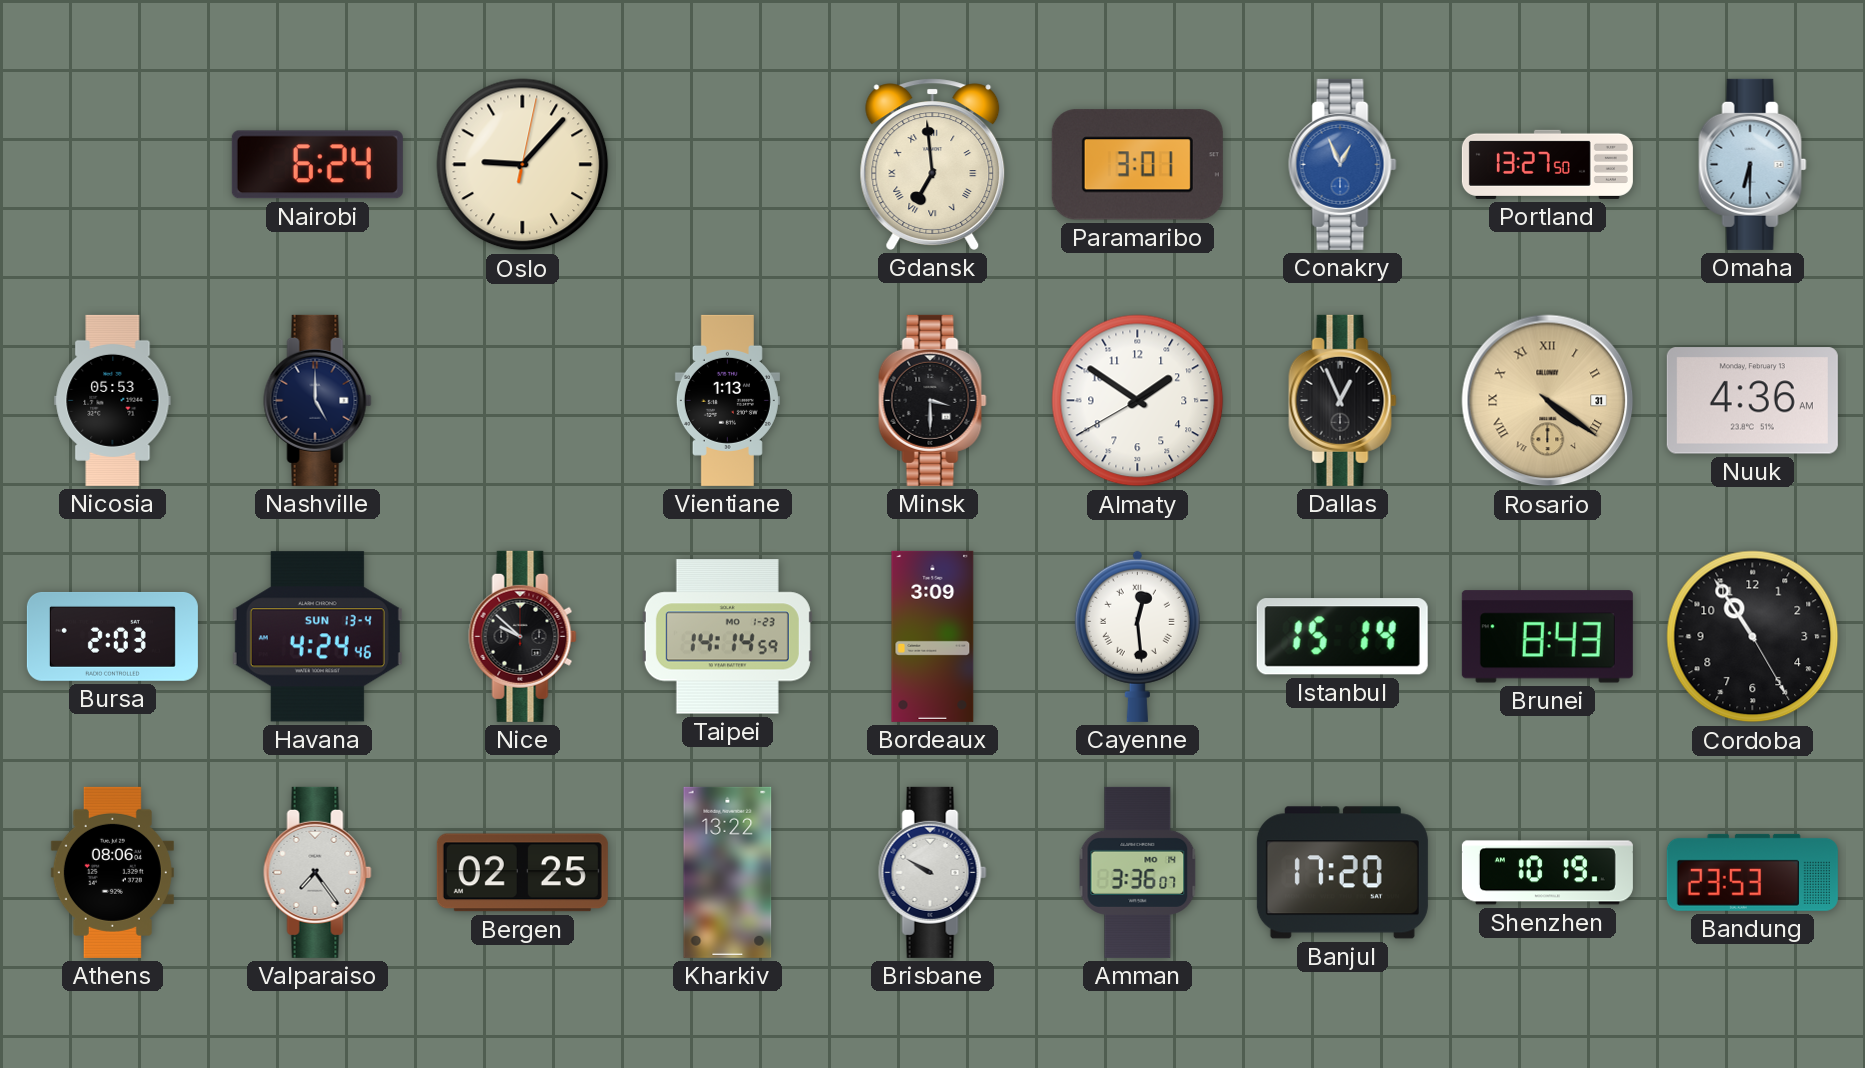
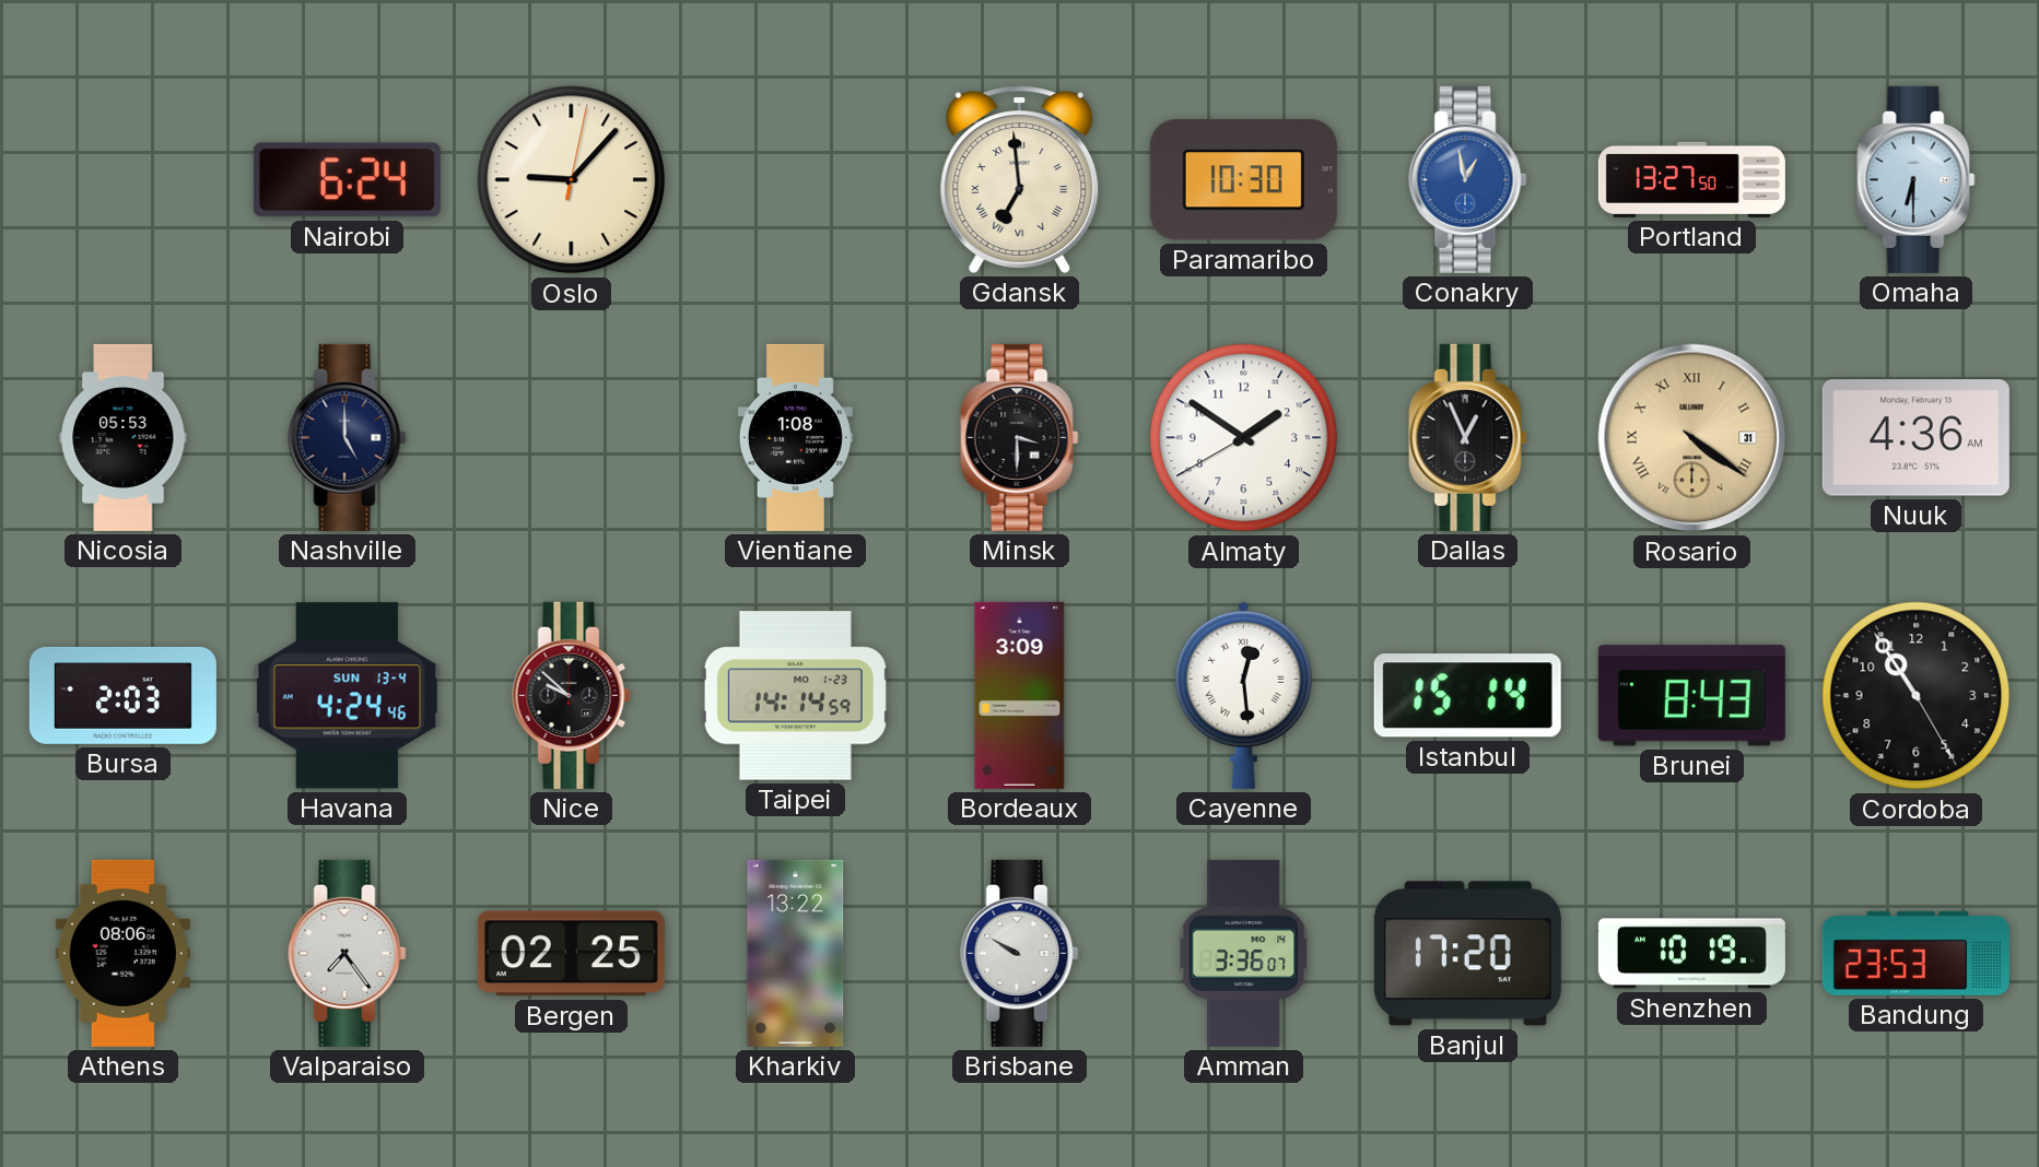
Paramaribo: 3:01 -> 10:30 (1243, 180)
Conakry: 12:56 -> 12:58 (1468, 179)
Vientiane: 1:13 -> 1:08 (795, 437)
